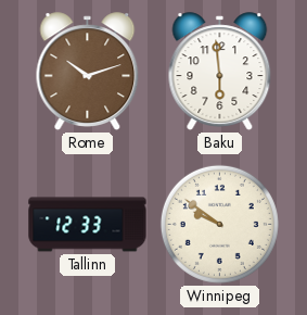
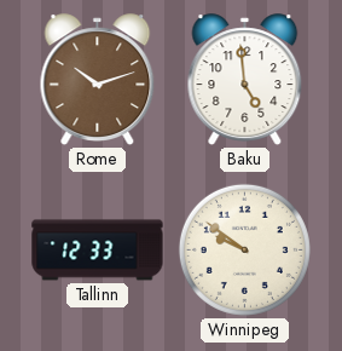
Baku: 5:59 -> 4:59 (245, 80)
